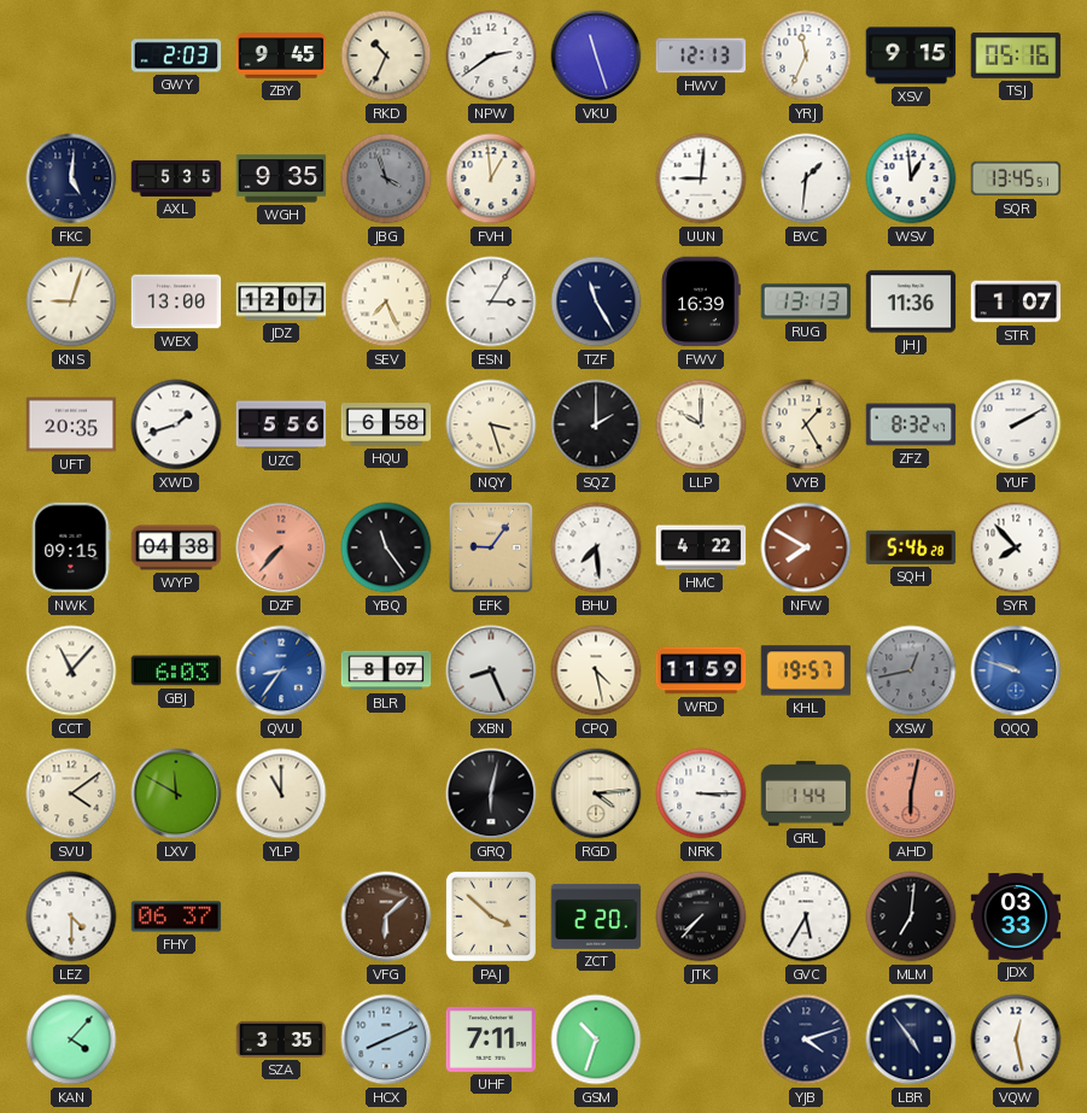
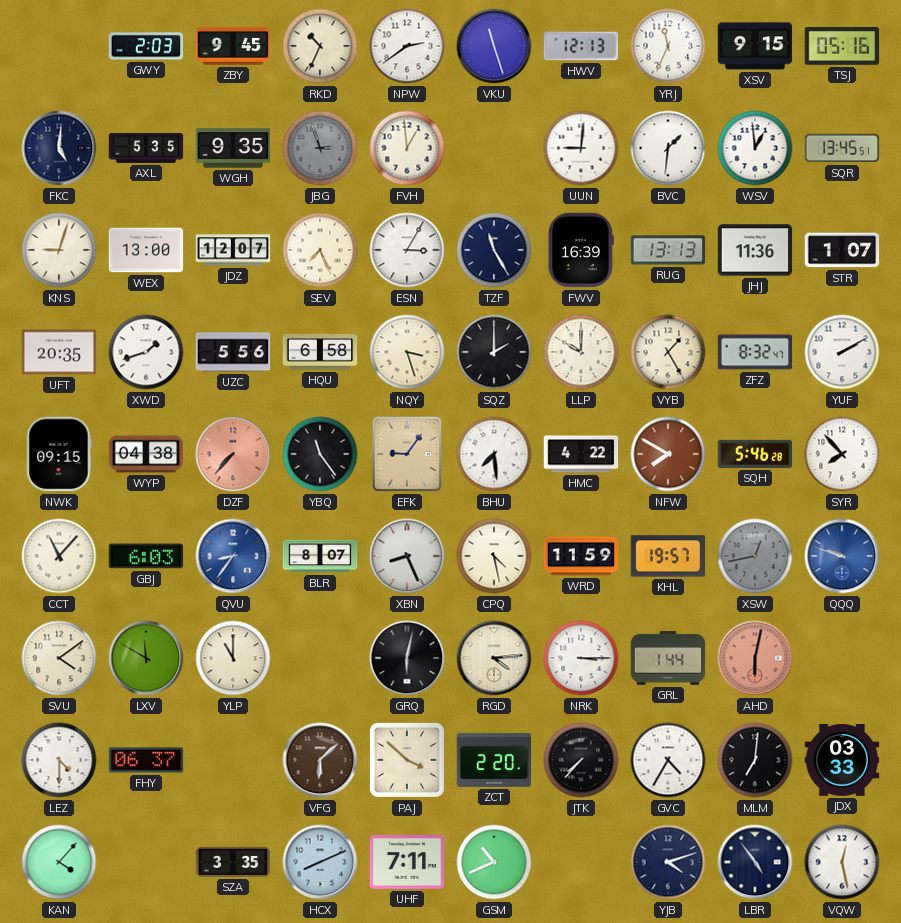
JBG: 3:57 -> 2:57 (320, 148)
GVC: 5:35 -> 4:35 (668, 760)
GSM: 10:33 -> 10:41 (494, 862)
